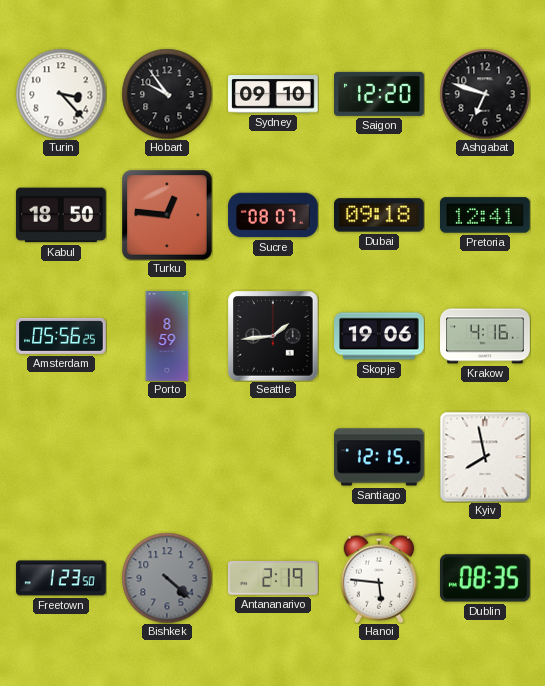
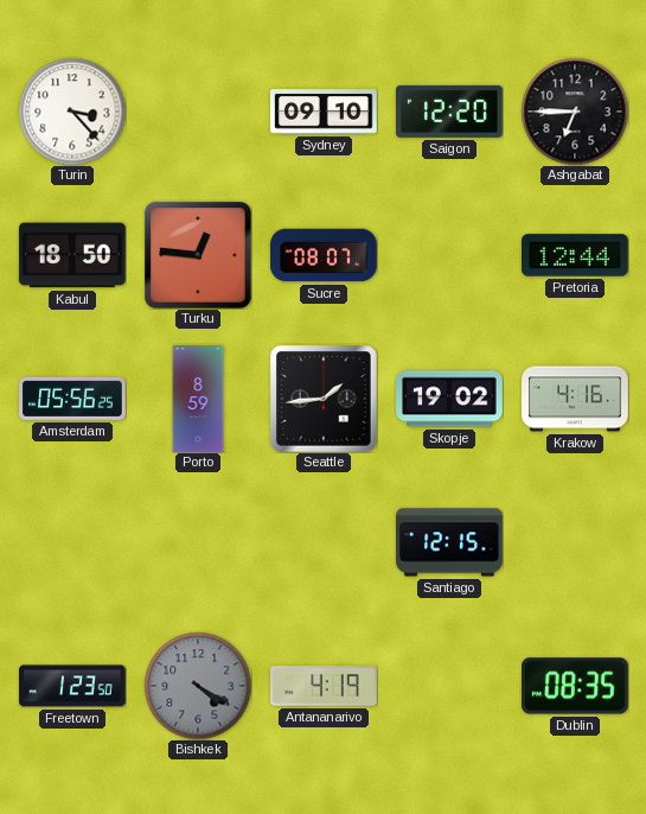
Hobart: 9:54 -> none (167, 94)
Ashgabat: 6:48 -> 6:45 (575, 112)
Dubai: 09:18 -> none (380, 215)
Pretoria: 12:41 -> 12:44 (576, 255)
Skopje: 19:06 -> 19:02 (449, 399)
Kyiv: 7:58 -> none (485, 457)
Bishkek: 4:22 -> 4:20 (198, 686)
Antananarivo: 2:19 -> 4:19 (325, 687)
Hanoi: 5:46 -> none (378, 578)
